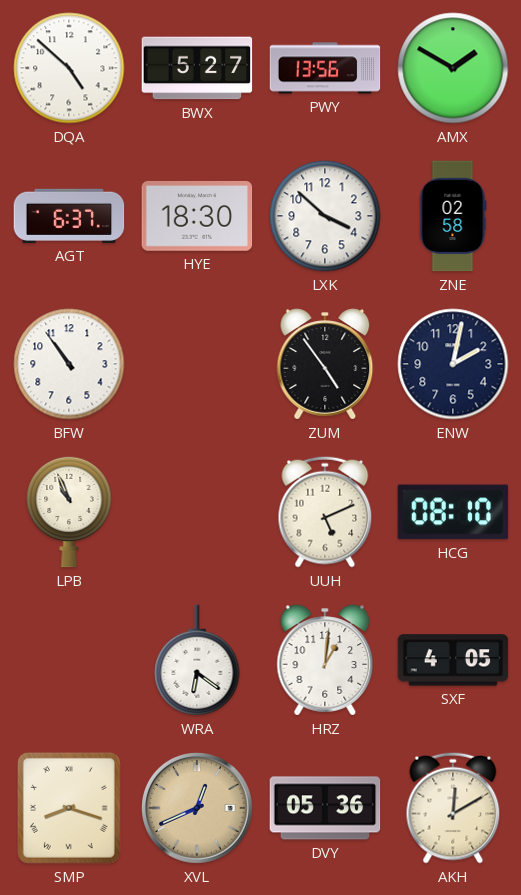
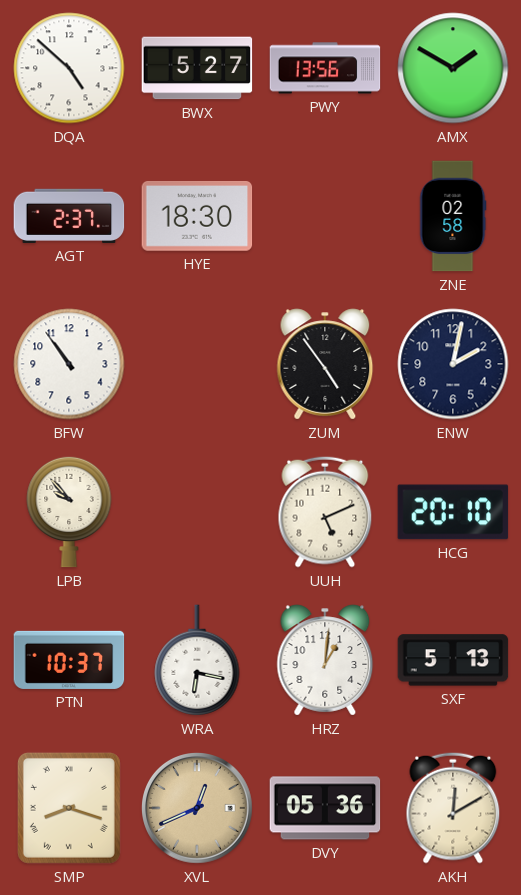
AGT: 6:37 -> 2:37 (69, 216)
LXK: 3:52 -> none (325, 216)
LPB: 10:56 -> 9:53 (69, 512)
HCG: 08:10 -> 20:10 (453, 512)
PTN: none -> 10:37 (69, 660)
WRA: 6:21 -> 6:17 (197, 660)
SXF: 4:05 -> 5:13 (453, 660)
